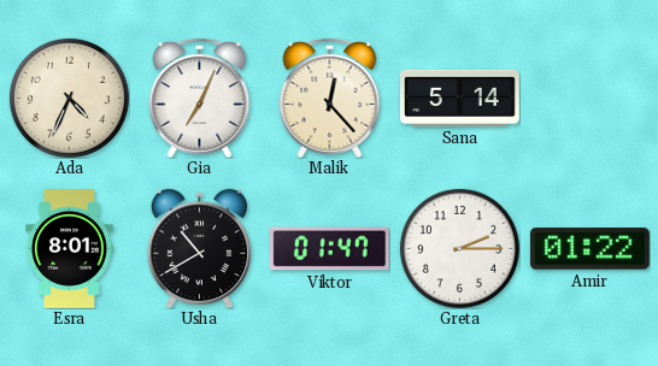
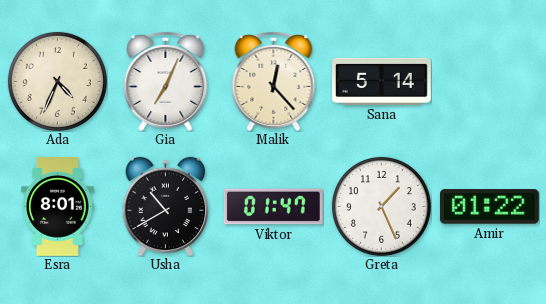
Greta: 2:15 -> 1:26 (381, 206)
